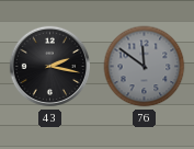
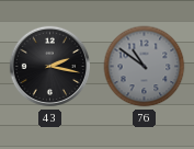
76: 11:51 -> 10:51 (145, 67)
